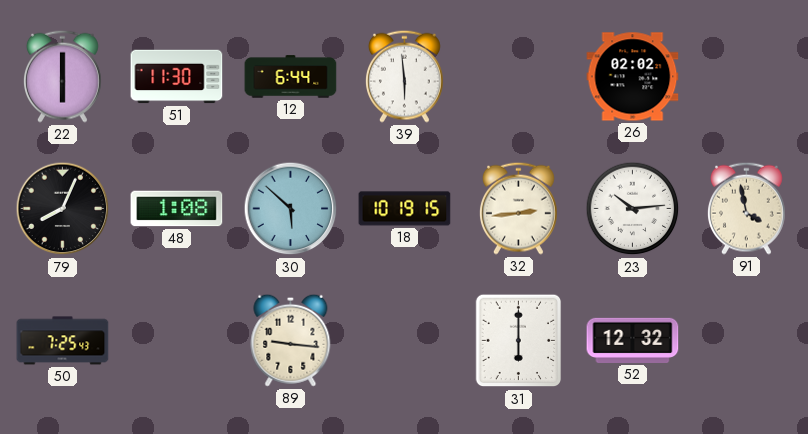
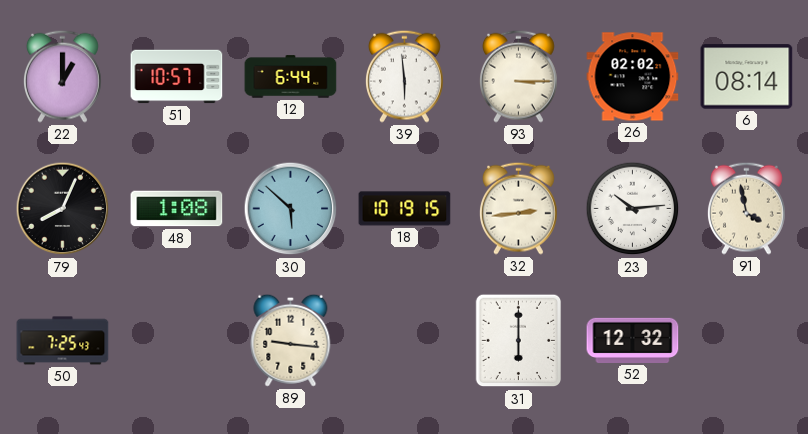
22: 6:00 -> 1:00 (63, 76)
51: 11:30 -> 10:57 (177, 77)
93: none -> 3:15 (519, 76)
6: none -> 08:14 (747, 77)
